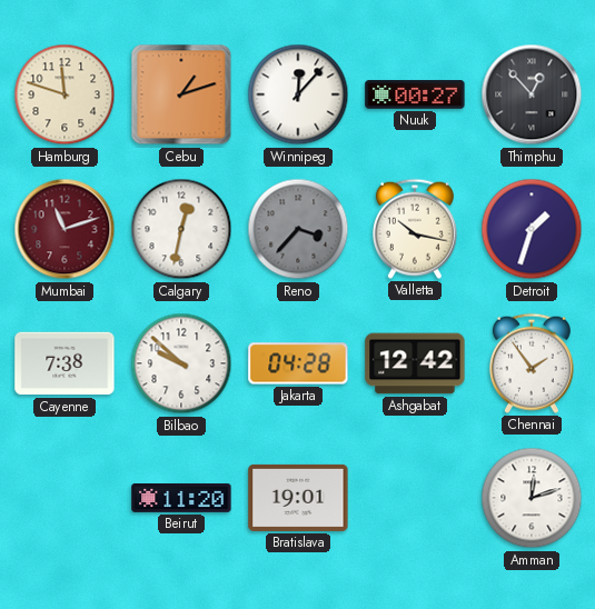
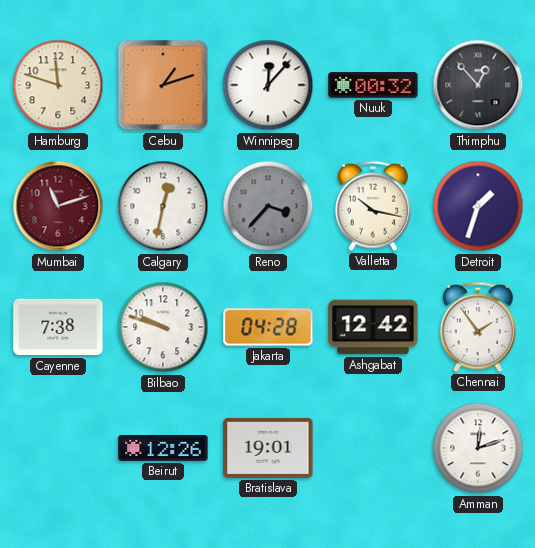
Nuuk: 00:27 -> 00:32 (373, 85)
Bilbao: 9:52 -> 9:48 (163, 327)
Beirut: 11:20 -> 12:26 (163, 449)
